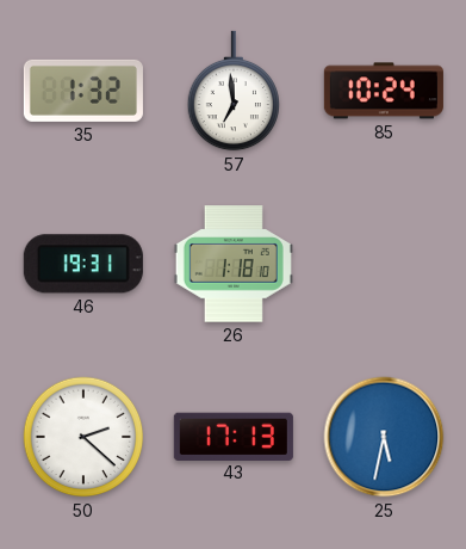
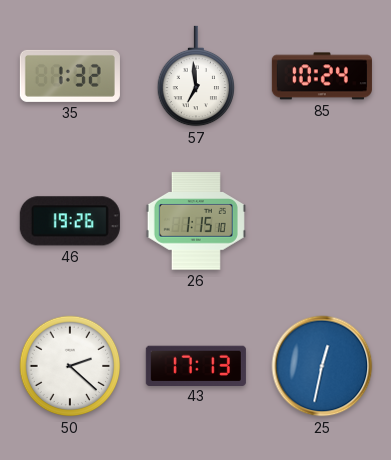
46: 19:31 -> 19:26 (70, 221)
26: 1:18 -> 1:15 (196, 221)
25: 5:32 -> 12:32 (322, 366)
